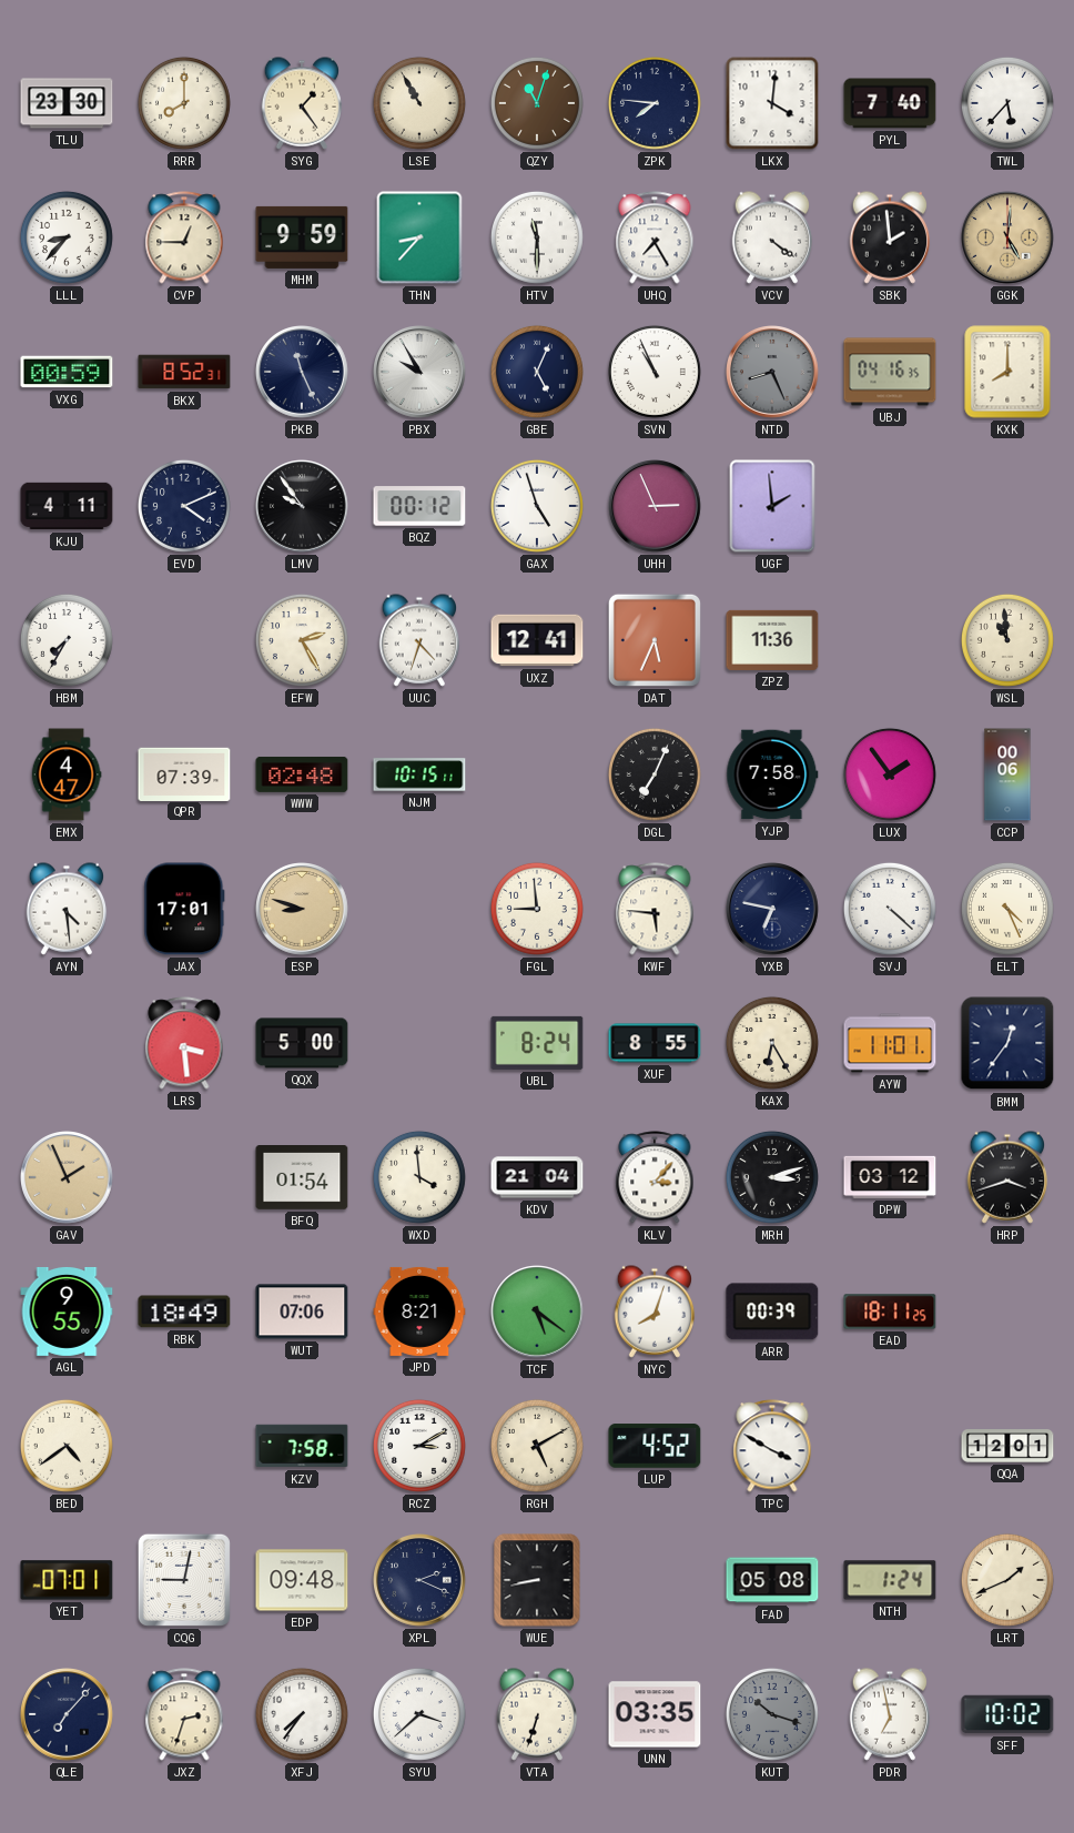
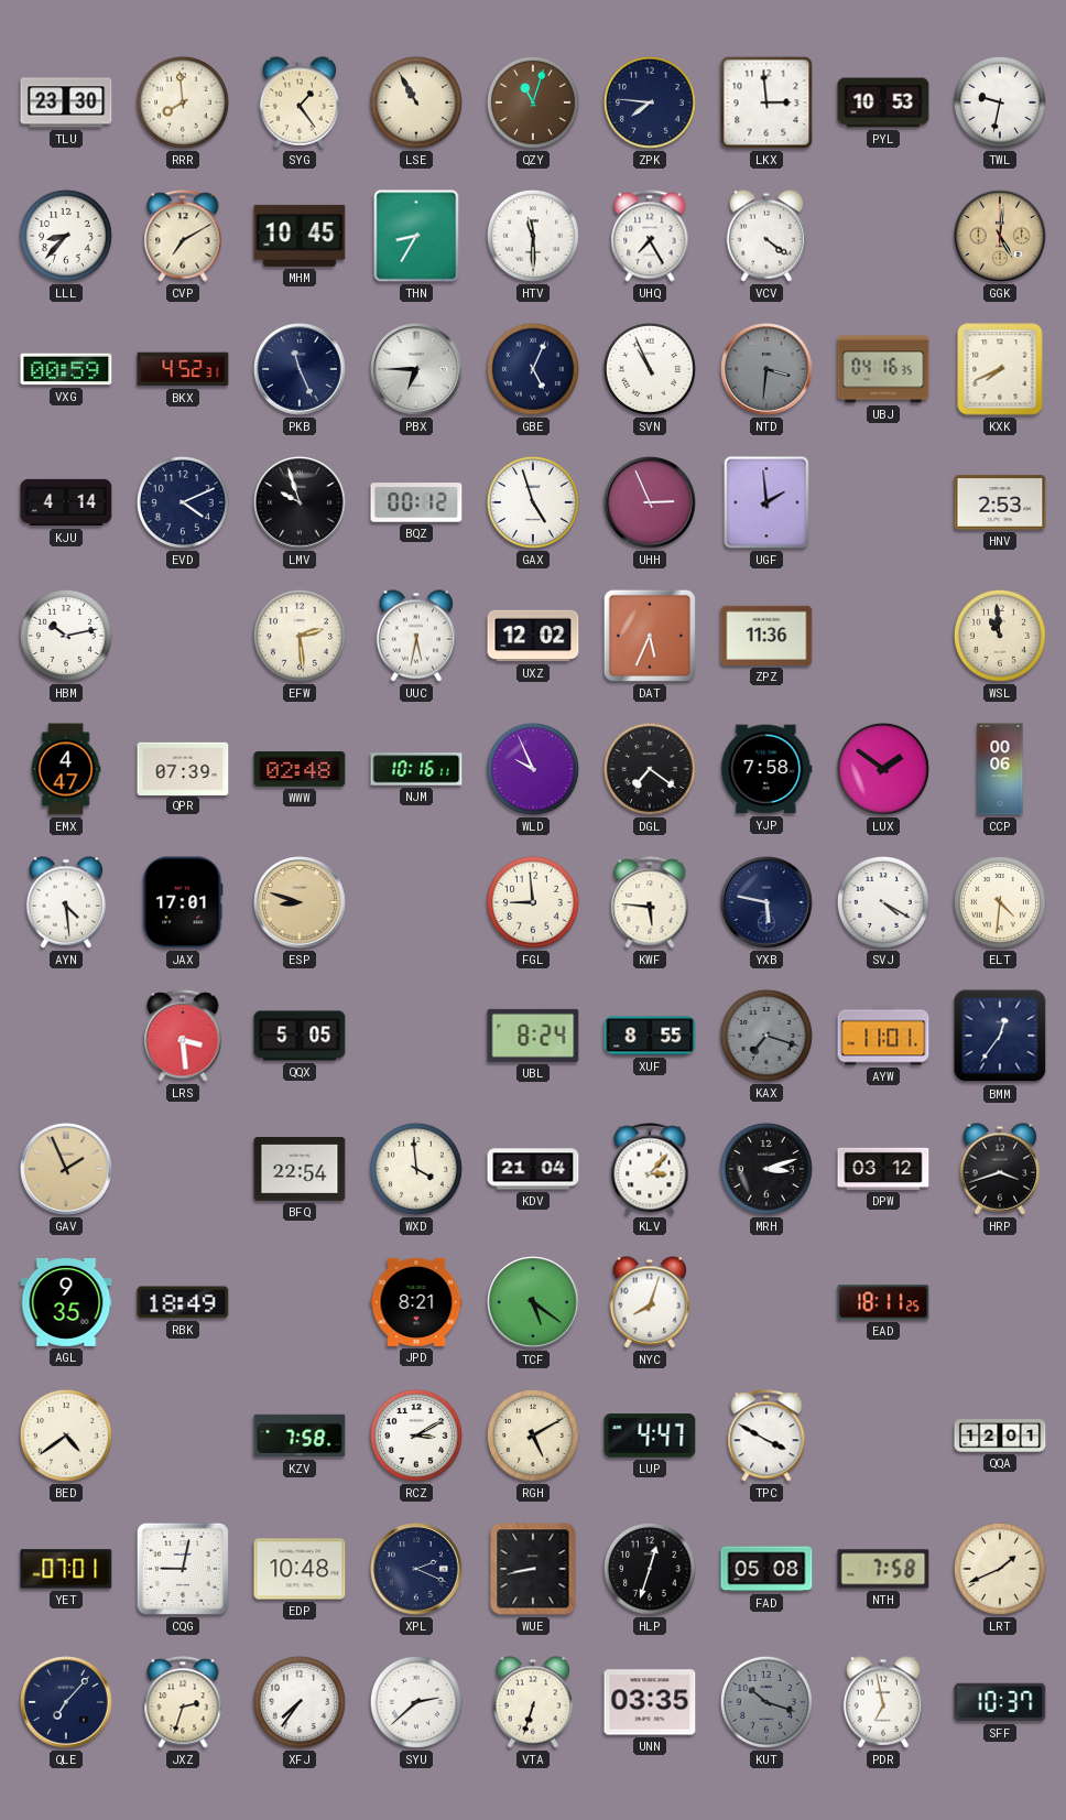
RRR: 8:00 -> 7:59 (183, 102)
LKX: 4:01 -> 2:59 (766, 102)
PYL: 7:40 -> 10:53 (883, 102)
TWL: 5:37 -> 9:32 (1000, 102)
CVP: 12:45 -> 7:10 (183, 236)
MHM: 9:59 -> 10:45 (300, 236)
THN: 8:37 -> 8:35 (416, 236)
SBK: 1:59 -> none (890, 237)
BKX: 8:52 -> 4:52 (183, 369)
PBX: 9:55 -> 6:45 (417, 370)
NTD: 8:26 -> 3:31 (768, 370)
KXK: 8:00 -> 7:41 (1000, 369)
KJU: 4:11 -> 4:14 (66, 502)
LMV: 9:54 -> 9:57 (301, 503)
HNV: none -> 2:53 (1000, 502)
HBM: 7:35 -> 10:13 (66, 636)
EFW: 2:25 -> 2:29 (300, 636)
UUC: 4:33 -> 5:32 (416, 636)
UXZ: 12:41 -> 12:02 (533, 636)
NJM: 10:15 -> 10:16 (416, 769)
WLD: none -> 9:56 (533, 769)
DGL: 7:04 -> 7:21 (650, 769)
LUX: 1:54 -> 1:51 (883, 769)
YXB: 6:47 -> 5:47 (768, 903)
SVJ: 4:22 -> 4:20 (883, 902)
ELT: 4:26 -> 4:31 (1000, 902)
QQX: 5:00 -> 5:05 (300, 1036)
KAX: 6:25 -> 7:18 (766, 1036)
KAX dial: cream -> grey (766, 1036)
BFQ: 01:54 -> 22:54 (300, 1170)
AGL: 9:55 -> 9:35 (66, 1302)
WUT: 07:06 -> none (302, 1312)
ARR: 00:39 -> none (772, 1312)
LUP: 4:52 -> 4:47 (650, 1436)
EDP: 09:48 -> 10:48 (300, 1569)
HLP: none -> 12:33 (650, 1569)
NTH: 1:24 -> 7:58 (883, 1569)
SYU: 3:38 -> 2:38 (416, 1702)
SFF: 10:02 -> 10:37 (1000, 1702)
